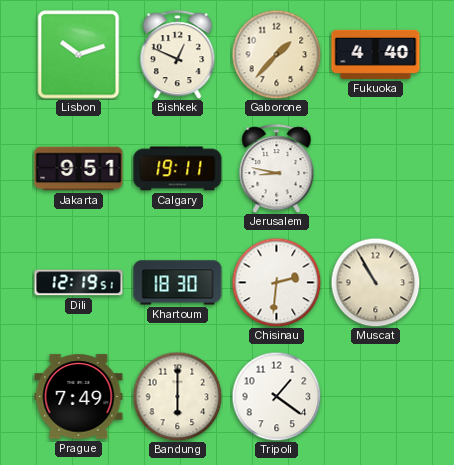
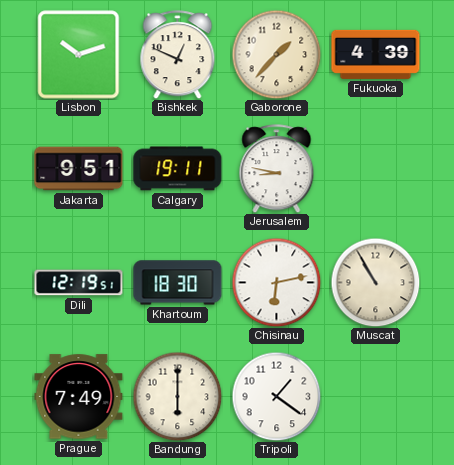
Fukuoka: 4:40 -> 4:39 (376, 54)
Chisinau: 2:31 -> 6:13 (276, 282)
